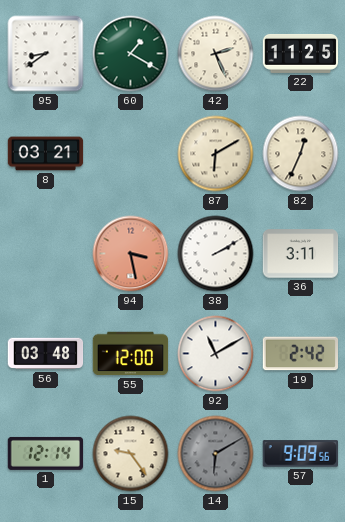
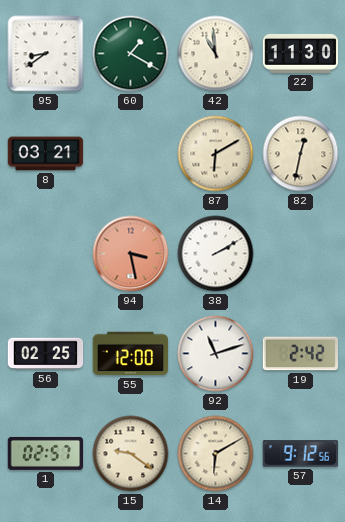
42: 2:26 -> 10:59 (216, 54)
22: 11:25 -> 11:30 (301, 53)
82: 12:34 -> 12:32 (301, 154)
36: 3:11 -> none (301, 254)
56: 03:48 -> 02:25 (46, 354)
92: 11:10 -> 11:12 (216, 354)
1: 12:14 -> 02:57 (46, 453)
15: 9:24 -> 9:21 (131, 454)
14 dial: grey -> cream (216, 454)
57: 9:09 -> 9:12 (300, 454)
